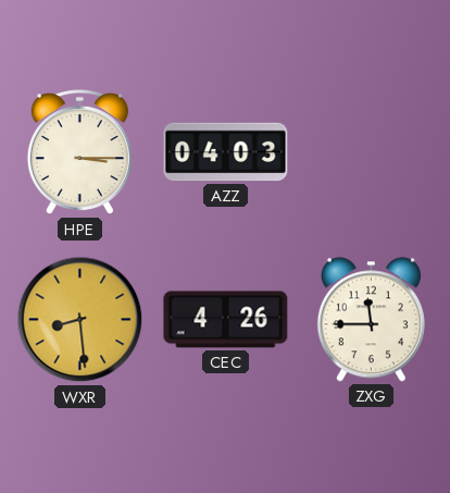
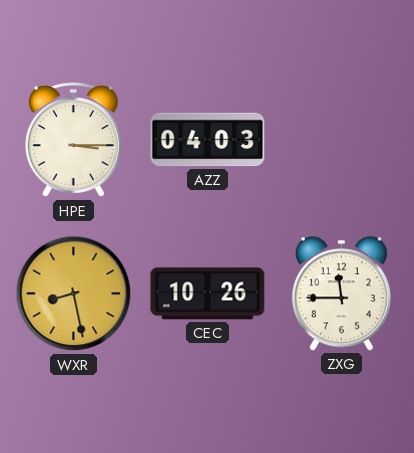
WXR: 8:29 -> 8:28 (74, 294)
CEC: 4:26 -> 10:26 (208, 294)
